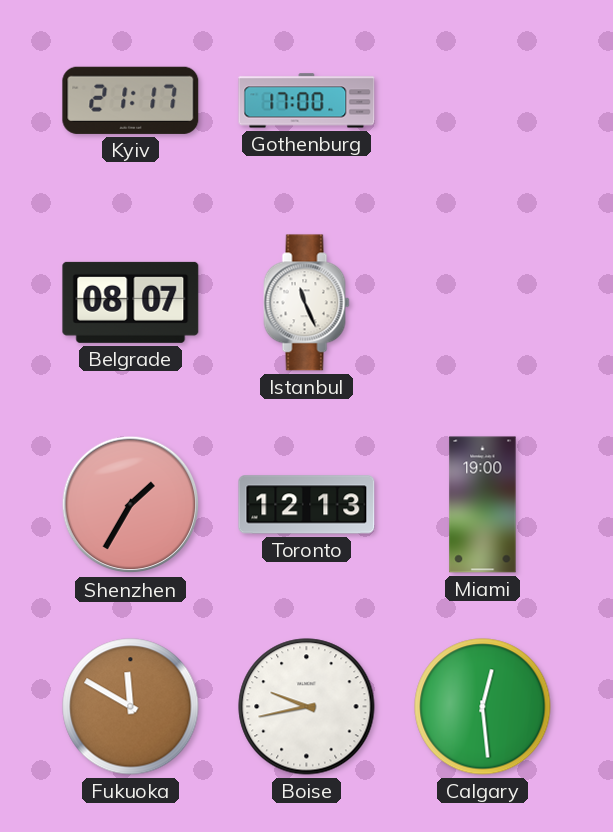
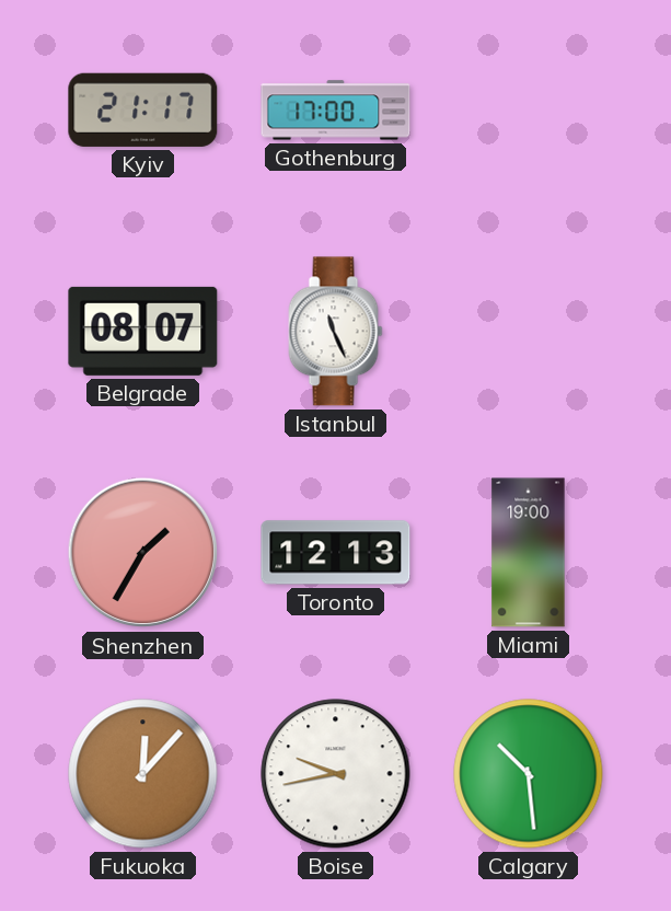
Fukuoka: 11:50 -> 12:07 (143, 774)
Calgary: 12:29 -> 10:29 (529, 774)
